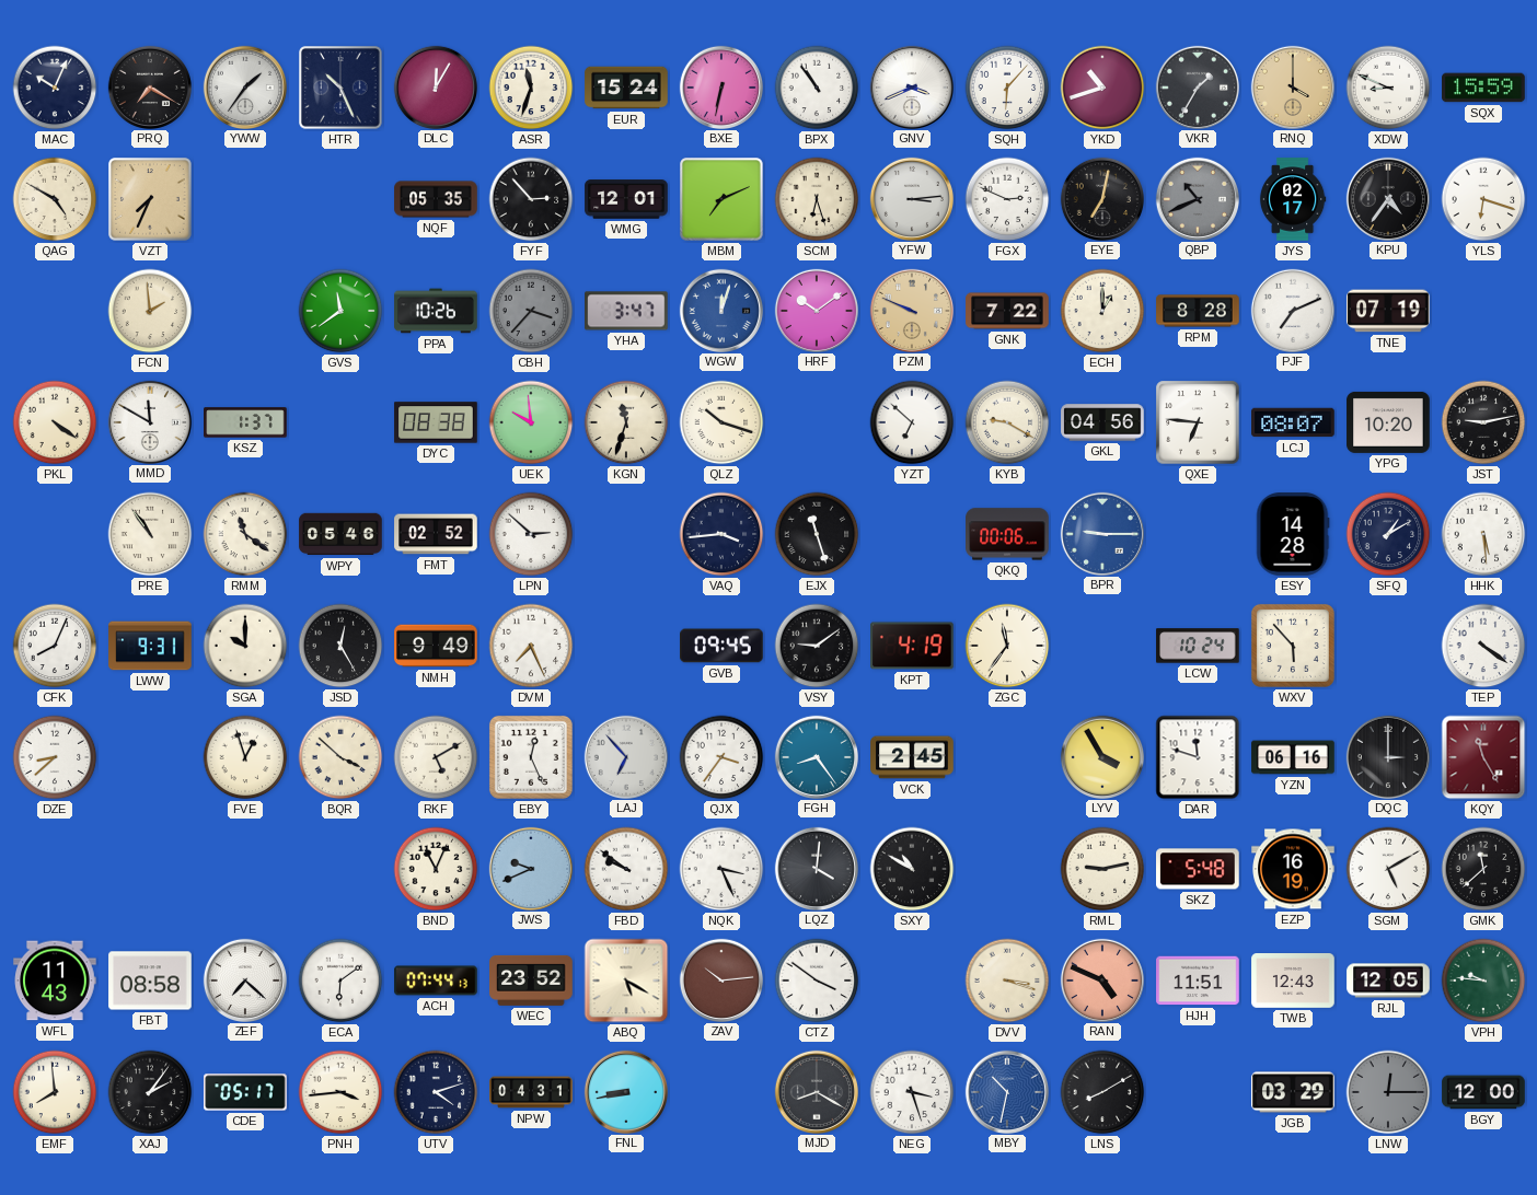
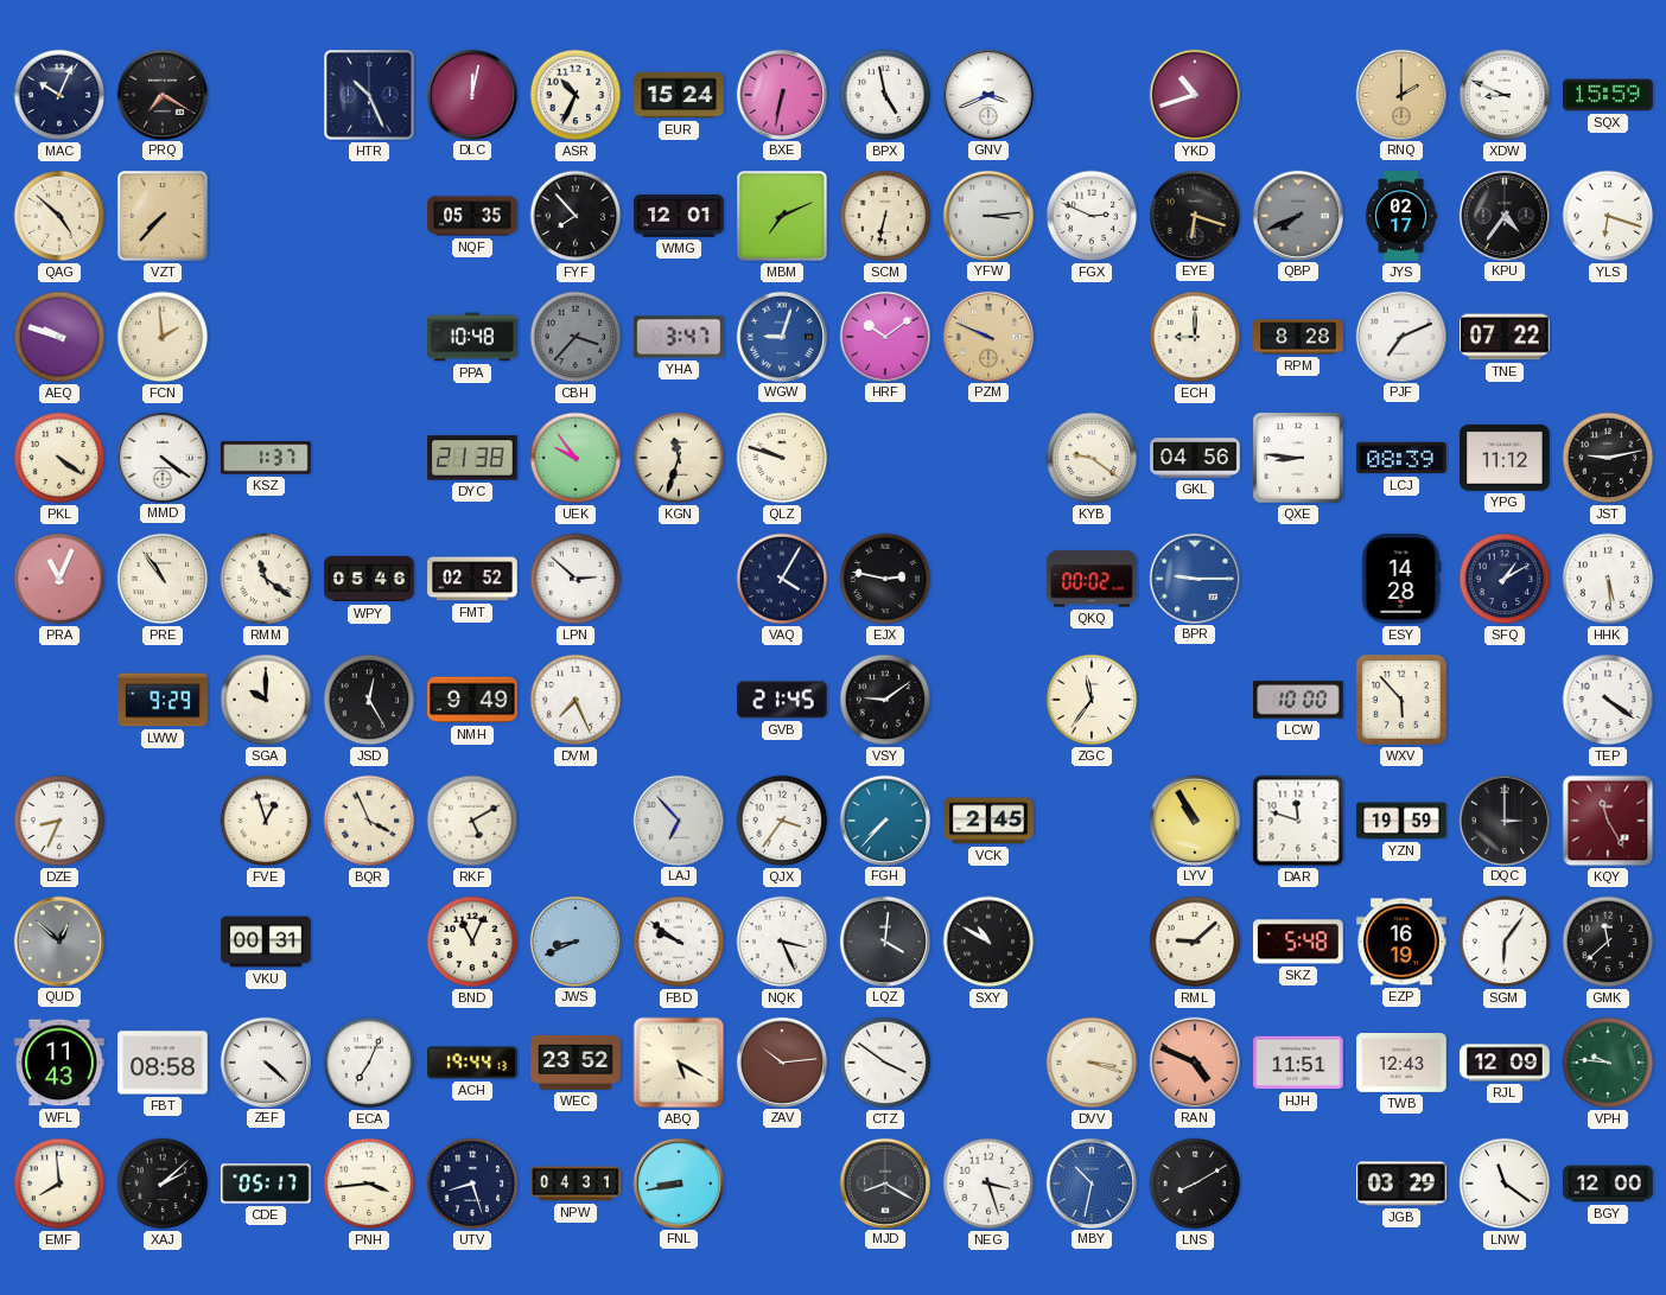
YWW: 1:36 -> none (244, 86)
DLC: 12:05 -> 12:02 (471, 94)
ASR: 11:33 -> 10:34 (576, 95)
BPX: 10:54 -> 4:58 (885, 95)
SQH: 6:07 -> none (1007, 88)
VKR: 1:35 -> none (1197, 86)
RNQ: 4:00 -> 2:00 (1400, 94)
QAG: 4:50 -> 4:52 (59, 216)
VZT: 7:34 -> 7:37 (163, 216)
FYF: 2:53 -> 7:53 (576, 216)
SCM: 6:27 -> 6:32 (885, 216)
EYE: 7:02 -> 6:18 (1194, 215)
QBP: 10:41 -> 7:41 (1297, 215)
AEQ: none -> 9:48 (59, 337)
GVS: 11:39 -> none (340, 311)
PPA: 10:26 -> 10:48 (472, 337)
WGW: 12:03 -> 9:03 (781, 336)
GNK: 7:22 -> none (1007, 311)
ECH: 1:00 -> 9:00 (1195, 337)
TNE: 07:19 -> 07:22 (1505, 337)
MMD: 11:50 -> 4:21 (161, 457)
DYC: 08:38 -> 21:38 (472, 458)
UEK: 9:59 -> 9:54 (576, 458)
QLZ: 10:18 -> 9:48 (782, 458)
YZT: 6:52 -> none (912, 422)
KYB: 9:20 -> 9:21 (1092, 458)
QXE: 6:46 -> 8:46 (1298, 458)
LCJ: 08:07 -> 08:39 (1401, 458)
YPG: 10:20 -> 11:12 (1505, 458)
PRA: none -> 11:04 (59, 579)
VAQ: 3:44 -> 4:05 (782, 579)
EJX: 11:27 -> 2:47 (885, 579)
QKQ: 00:06 -> 00:02 (1092, 579)
CFK: 8:04 -> none (55, 646)
LWW: 9:31 -> 9:29 (163, 700)
GVB: 09:45 -> 21:45 (782, 700)
KPT: 4:19 -> none (912, 646)
LCW: 10:24 -> 10:00 (1298, 700)
DZE: 8:38 -> 8:34 (59, 821)
BQR: 3:52 -> 3:56 (369, 821)
EBY: 12:26 -> none (531, 757)
FGH: 8:24 -> 7:37 (884, 819)
LYV: 3:55 -> 10:55 (1194, 819)
YZN: 06:16 -> 19:59 (1401, 821)
QUD: none -> 12:52 (58, 940)
VKU: none -> 00:31 (266, 942)
JWS: 9:41 -> 8:41 (574, 940)
RML: 9:13 -> 9:08 (1195, 942)
SGM: 5:10 -> 6:06 (1505, 942)
ZEF: 7:22 -> 4:22 (265, 1061)
ECA: 6:09 -> 7:04 (369, 1063)
ACH: 07:44 -> 19:44 (472, 1063)
RJL: 12:05 -> 12:09 (1505, 1063)
XAJ: 2:06 -> 2:08 (163, 1184)
UTV: 4:12 -> 8:27 (472, 1184)
LNW: 12:15 -> 11:21 (1505, 1184)
LNW dial: grey -> white (1505, 1184)
